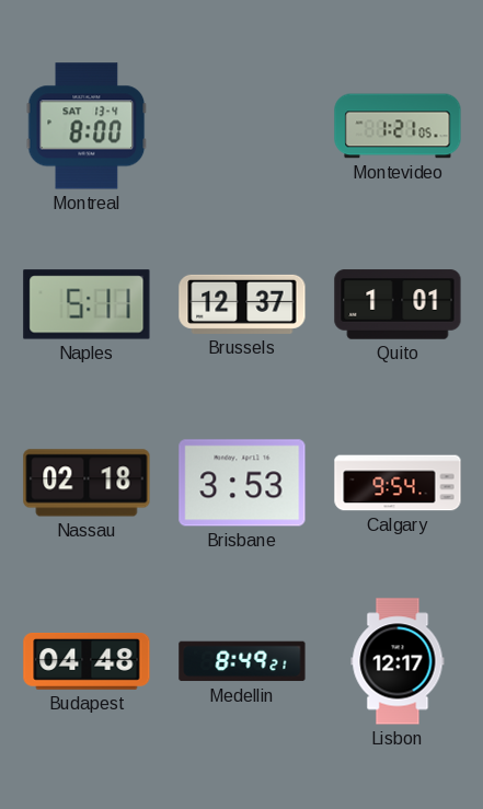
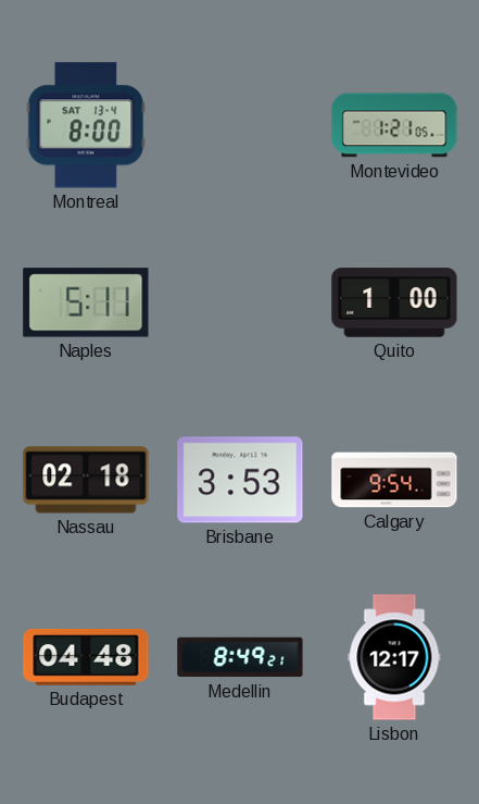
Brussels: 12:37 -> none (242, 304)
Quito: 1:01 -> 1:00 (394, 302)
